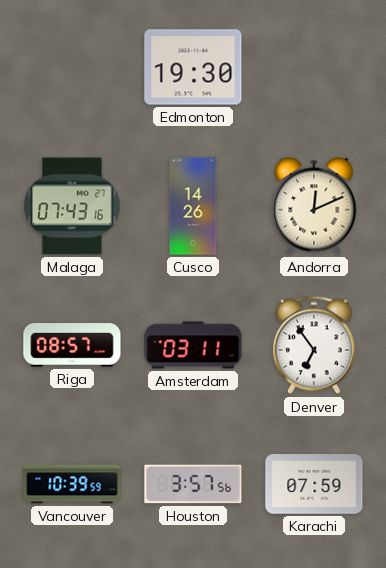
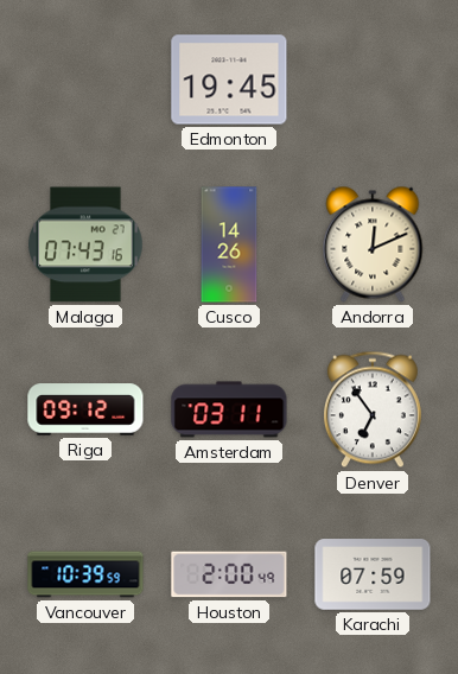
Edmonton: 19:30 -> 19:45 (229, 80)
Riga: 08:57 -> 09:12 (85, 409)
Houston: 3:57 -> 2:00 (229, 574)
